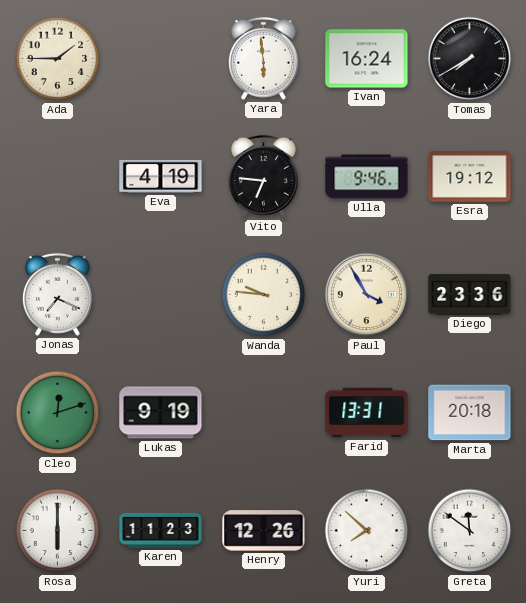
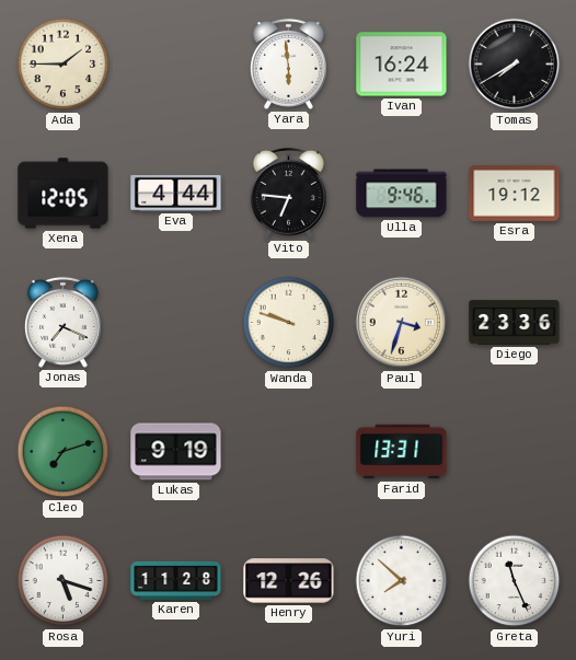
Xena: none -> 12:05 (64, 194)
Eva: 4:19 -> 4:44 (176, 193)
Wanda: 9:46 -> 9:48 (289, 323)
Paul: 3:55 -> 3:33 (402, 323)
Cleo: 12:12 -> 7:12 (64, 452)
Marta: 20:18 -> none (470, 413)
Rosa: 6:00 -> 5:18 (64, 581)
Karen: 11:23 -> 11:28 (176, 580)
Greta: 11:51 -> 11:26 (515, 581)
